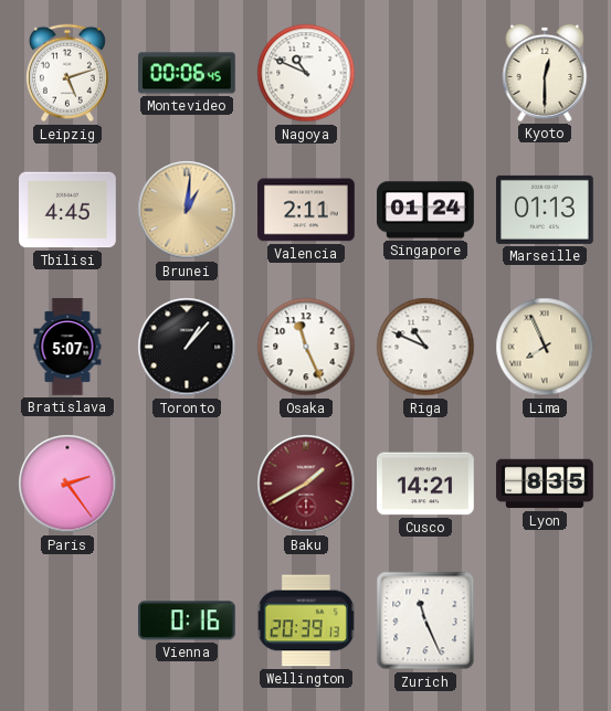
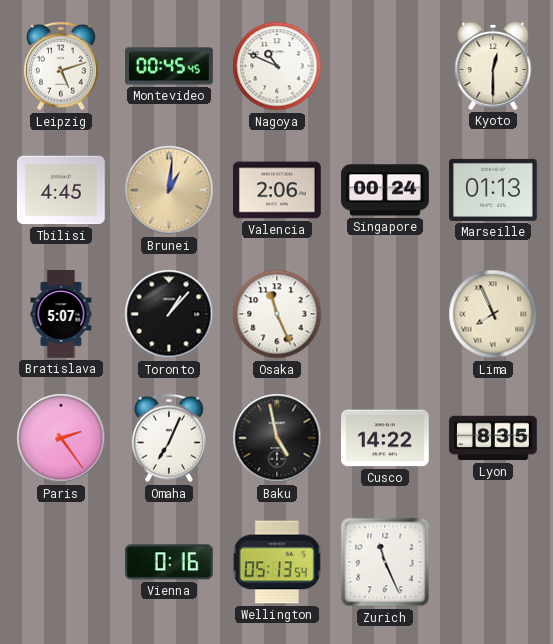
Montevideo: 00:06 -> 00:45 (170, 66)
Valencia: 2:11 -> 2:06 (278, 190)
Singapore: 01:24 -> 00:24 (386, 190)
Riga: 10:49 -> none (425, 347)
Omaha: none -> 7:04 (169, 438)
Baku: 1:40 -> 4:58 (277, 438)
Baku dial: burgundy -> black (277, 438)
Cusco: 14:21 -> 14:22 (386, 438)
Wellington: 20:39 -> 05:13 (277, 562)
